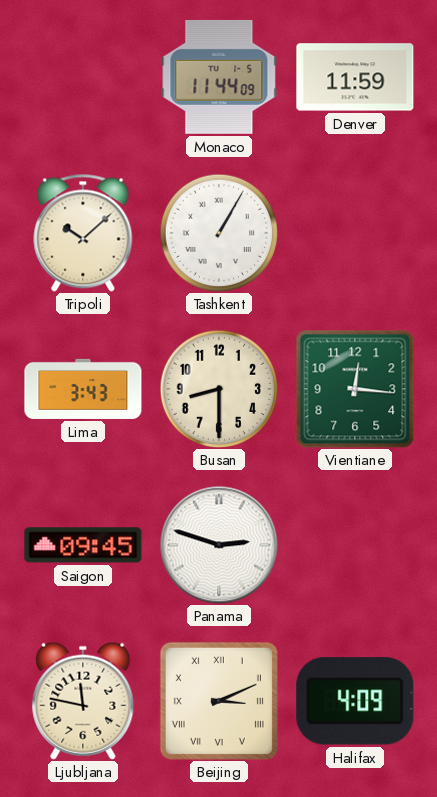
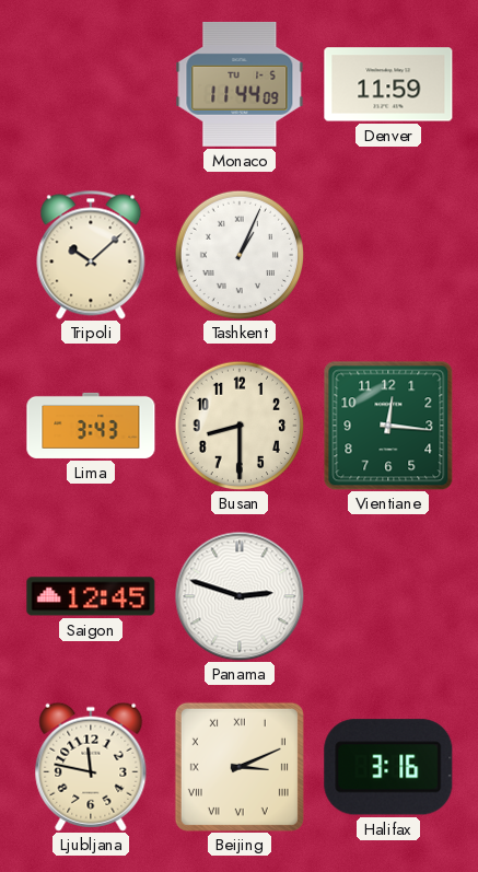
Tashkent: 1:05 -> 1:04 (240, 255)
Saigon: 09:45 -> 12:45 (91, 596)
Halifax: 4:09 -> 3:16 (388, 767)
